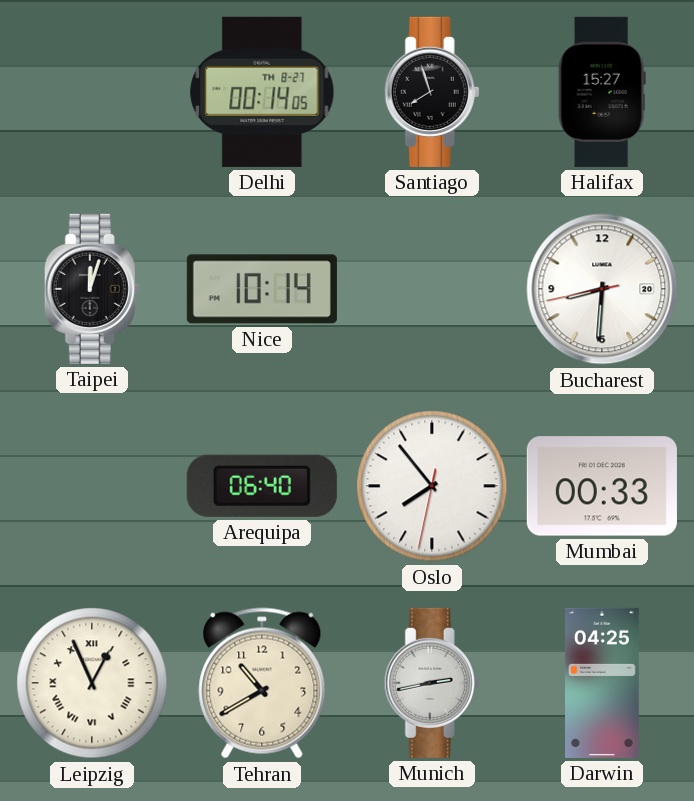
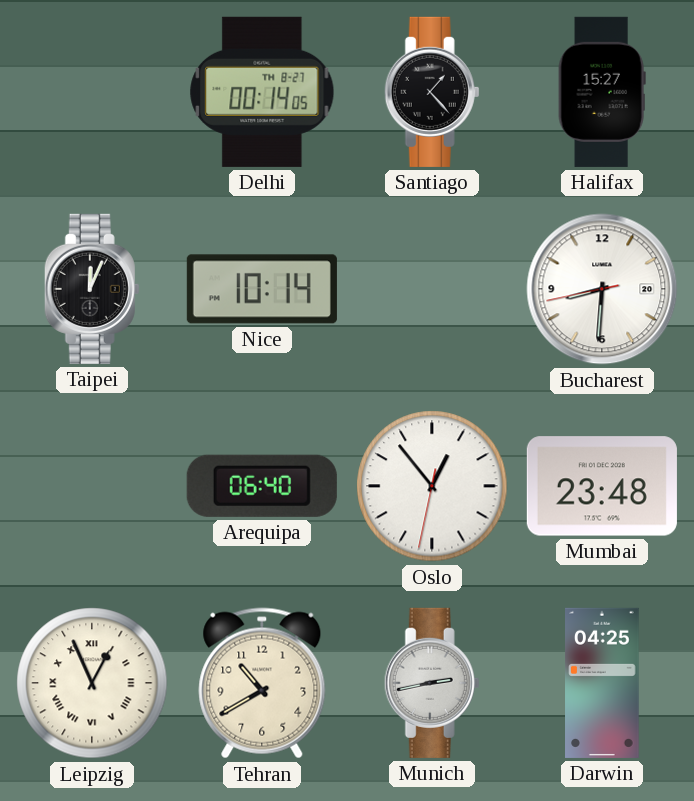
Santiago: 7:57 -> 1:23 (432, 92)
Taipei: 12:03 -> 12:04 (92, 289)
Oslo: 7:53 -> 12:53 (432, 486)
Mumbai: 00:33 -> 23:48 (602, 486)
